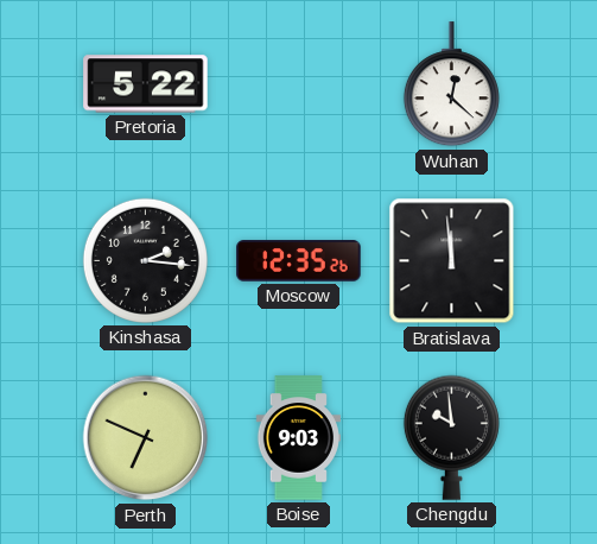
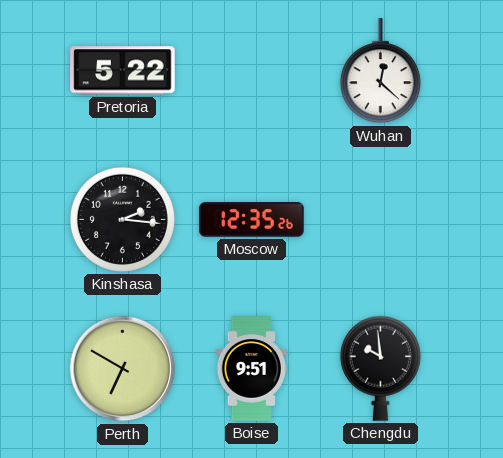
Bratislava: 11:59 -> none (452, 261)
Perth: 6:49 -> 6:50 (123, 369)
Boise: 9:03 -> 9:51 (251, 369)
